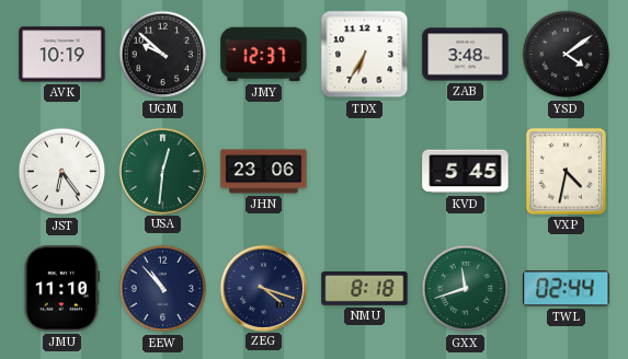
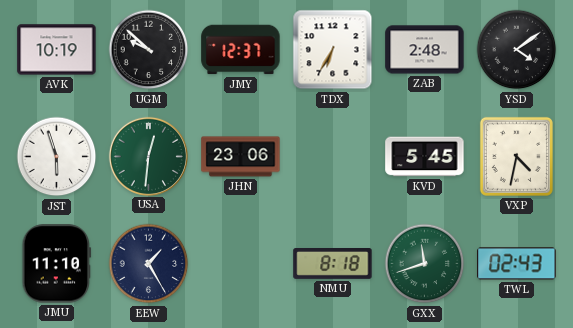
ZAB: 3:48 -> 2:48 (425, 50)
JST: 6:24 -> 5:57 (57, 157)
EEW: 10:53 -> 1:25 (149, 264)
ZEG: 4:18 -> none (263, 288)
TWL: 02:44 -> 02:43 (517, 264)
